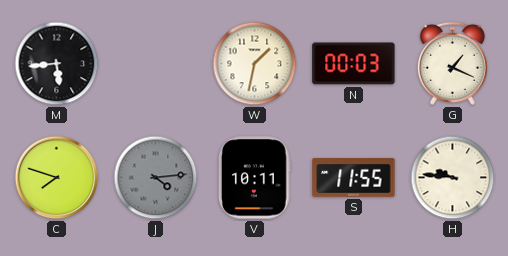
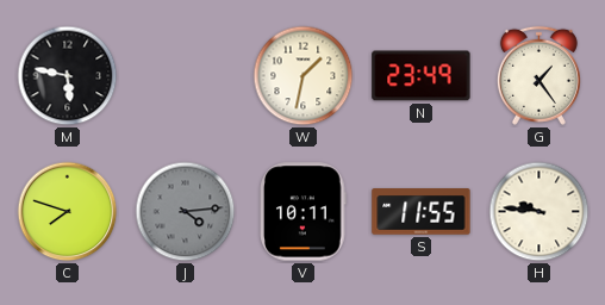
M: 5:44 -> 5:47 (68, 76)
N: 00:03 -> 23:49 (422, 76)
G: 1:19 -> 1:24 (538, 75)
